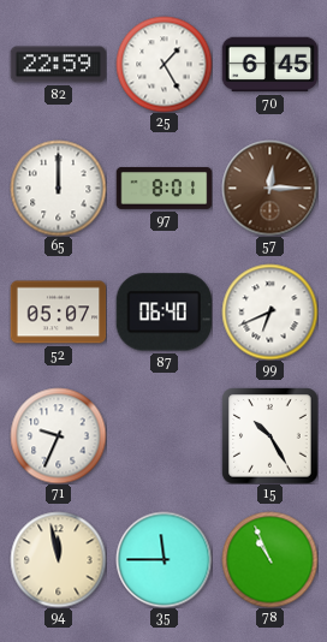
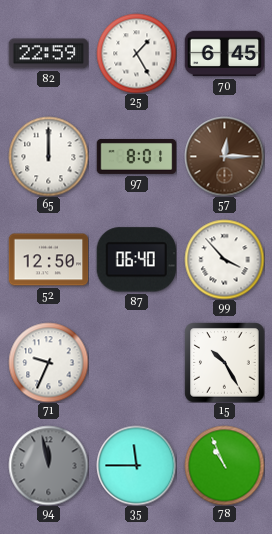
52: 05:07 -> 12:50 (48, 260)
99: 6:41 -> 3:53 (224, 259)
94 dial: cream -> grey (48, 465)
